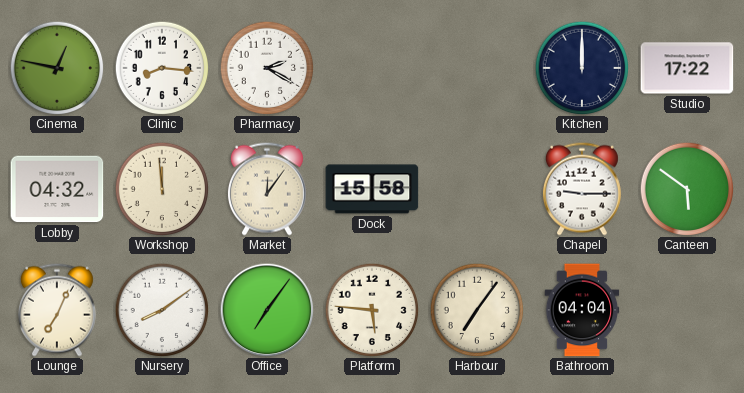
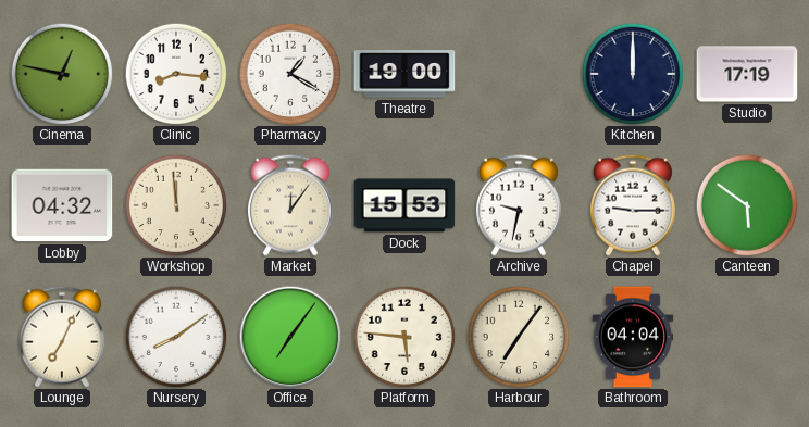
Pharmacy: 2:20 -> 1:20 (290, 74)
Theatre: none -> 19:00 (404, 74)
Studio: 17:22 -> 17:19 (747, 74)
Dock: 15:58 -> 15:53 (404, 205)
Archive: none -> 9:32 (519, 205)
